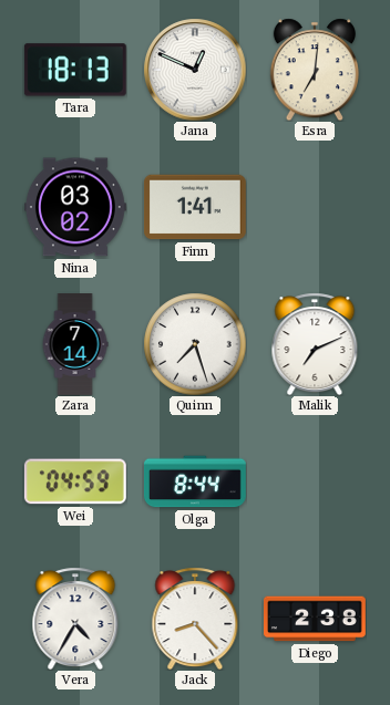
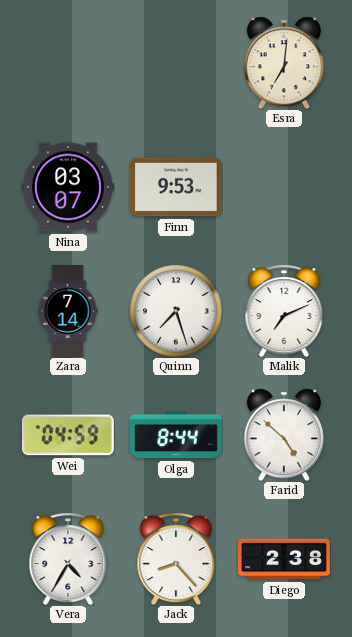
Tara: 18:13 -> none (75, 70)
Jana: 12:49 -> none (195, 70)
Nina: 03:02 -> 03:07 (68, 187)
Finn: 1:41 -> 9:53 (176, 187)
Farid: none -> 4:52 (284, 435)
